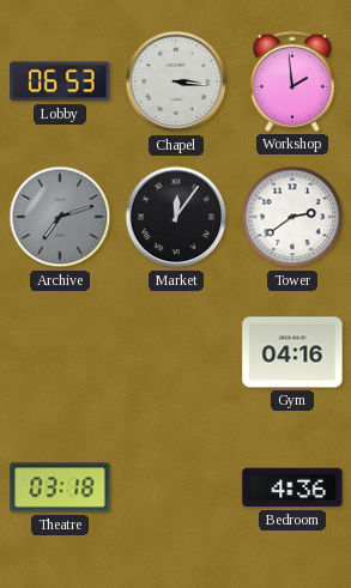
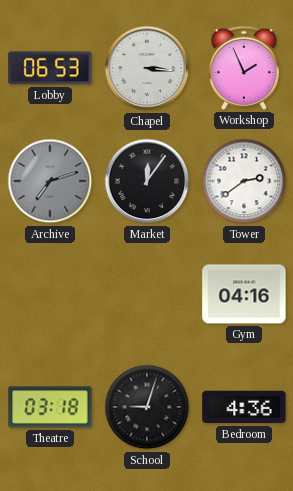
Workshop: 1:59 -> 1:56 (244, 68)
School: none -> 9:03 (147, 407)
